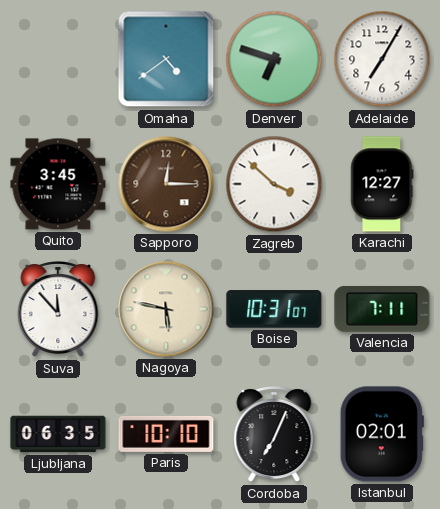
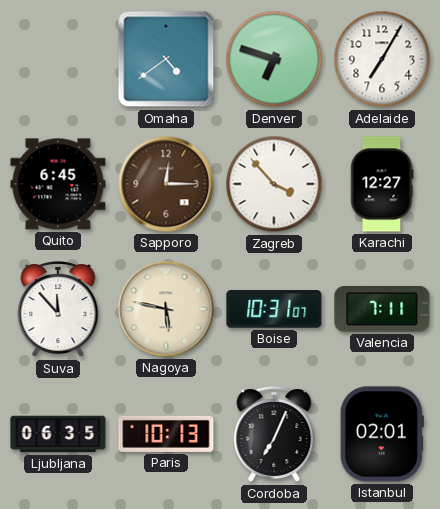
Quito: 3:45 -> 6:45 (58, 184)
Zagreb: 3:52 -> 3:53 (274, 184)
Paris: 10:10 -> 10:13 (166, 434)
